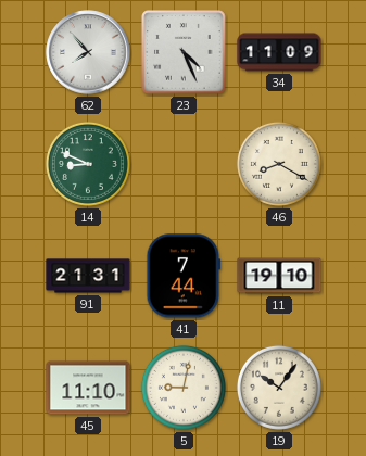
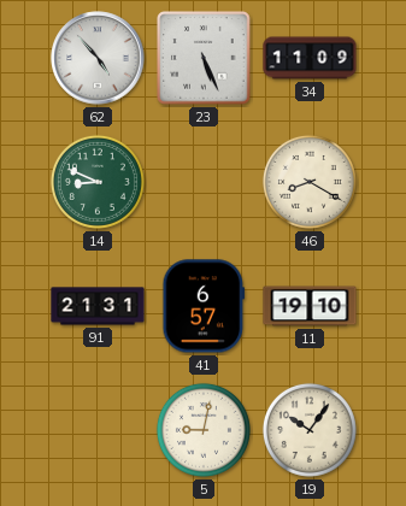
62: 7:53 -> 4:53 (98, 58)
23: 4:26 -> 5:26 (204, 58)
41: 7:44 -> 6:57 (204, 306)
45: 11:10 -> none (88, 388)
